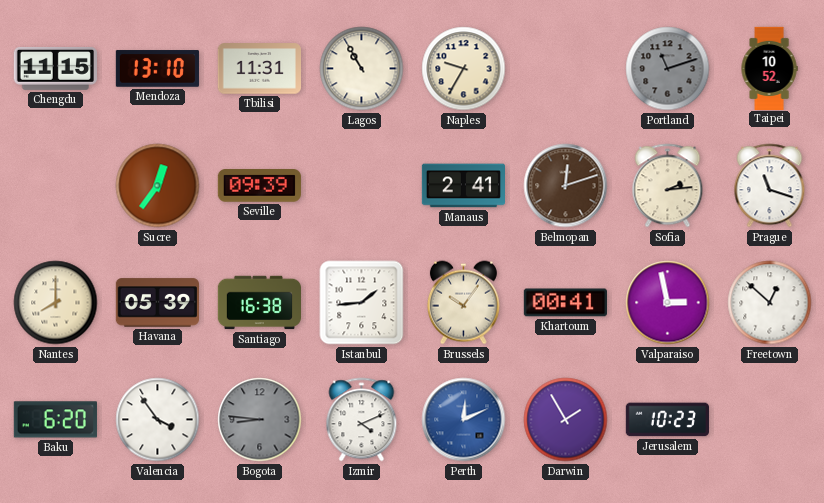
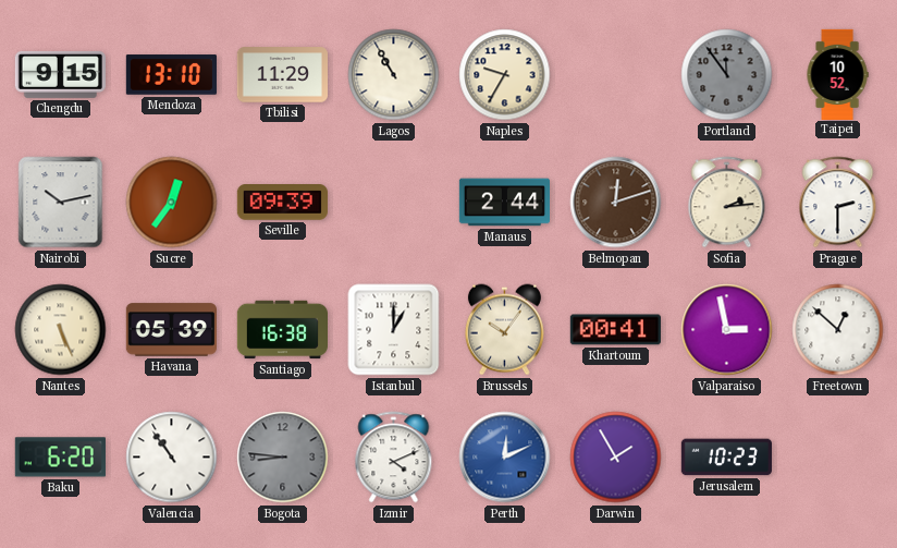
Chengdu: 11:15 -> 9:15 (60, 74)
Tbilisi: 11:31 -> 11:29 (282, 75)
Portland: 11:12 -> 11:54 (727, 75)
Nairobi: none -> 10:13 (61, 203)
Manaus: 2:41 -> 2:44 (504, 203)
Prague: 11:18 -> 2:30 (838, 203)
Nantes: 8:00 -> 5:26 (61, 330)
Istanbul: 1:44 -> 1:00 (394, 330)
Valencia: 3:54 -> 10:54 (172, 458)
